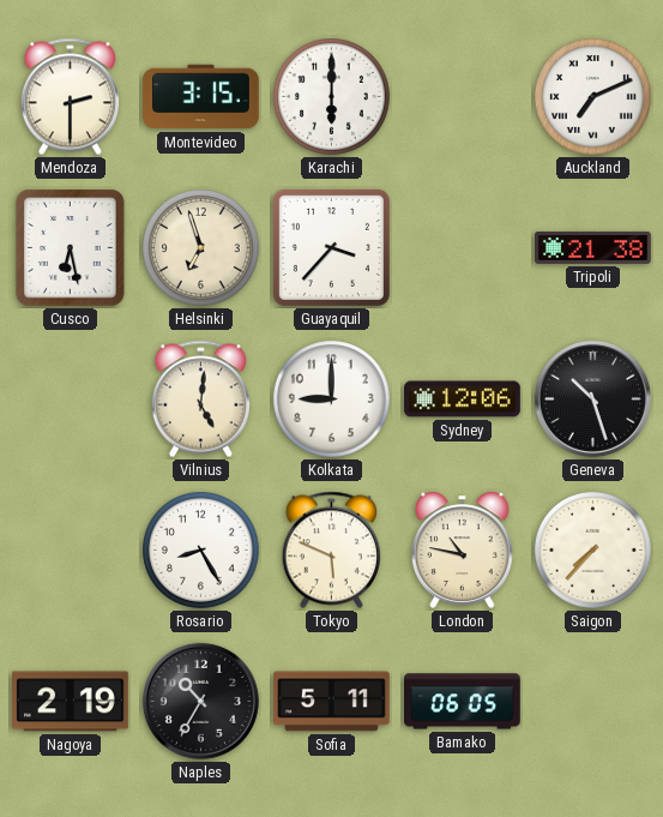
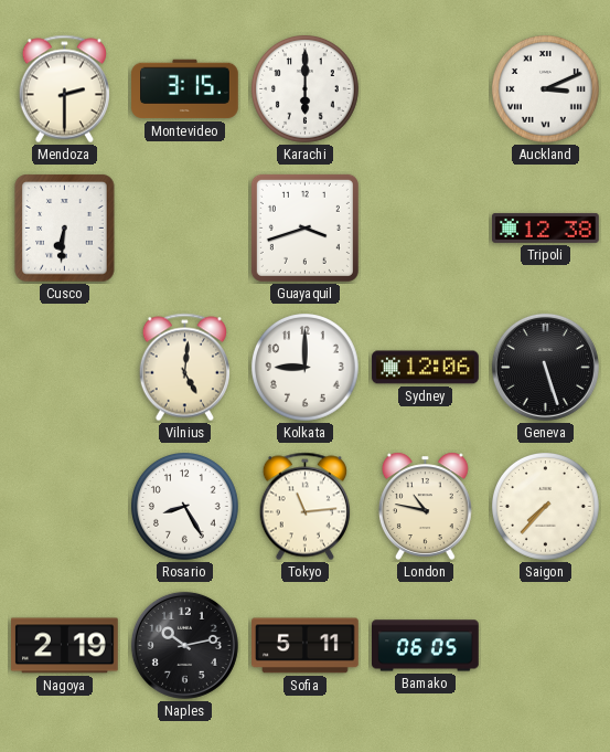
Auckland: 7:11 -> 3:11 (546, 89)
Cusco: 6:28 -> 6:31 (65, 229)
Helsinki: 6:57 -> none (201, 248)
Guayaquil: 3:37 -> 3:42 (304, 227)
Tripoli: 21:38 -> 12:38 (546, 227)
Geneva: 10:27 -> 5:27 (545, 367)
Tokyo: 5:49 -> 11:14 (304, 507)
Naples: 10:35 -> 10:13 (184, 645)
